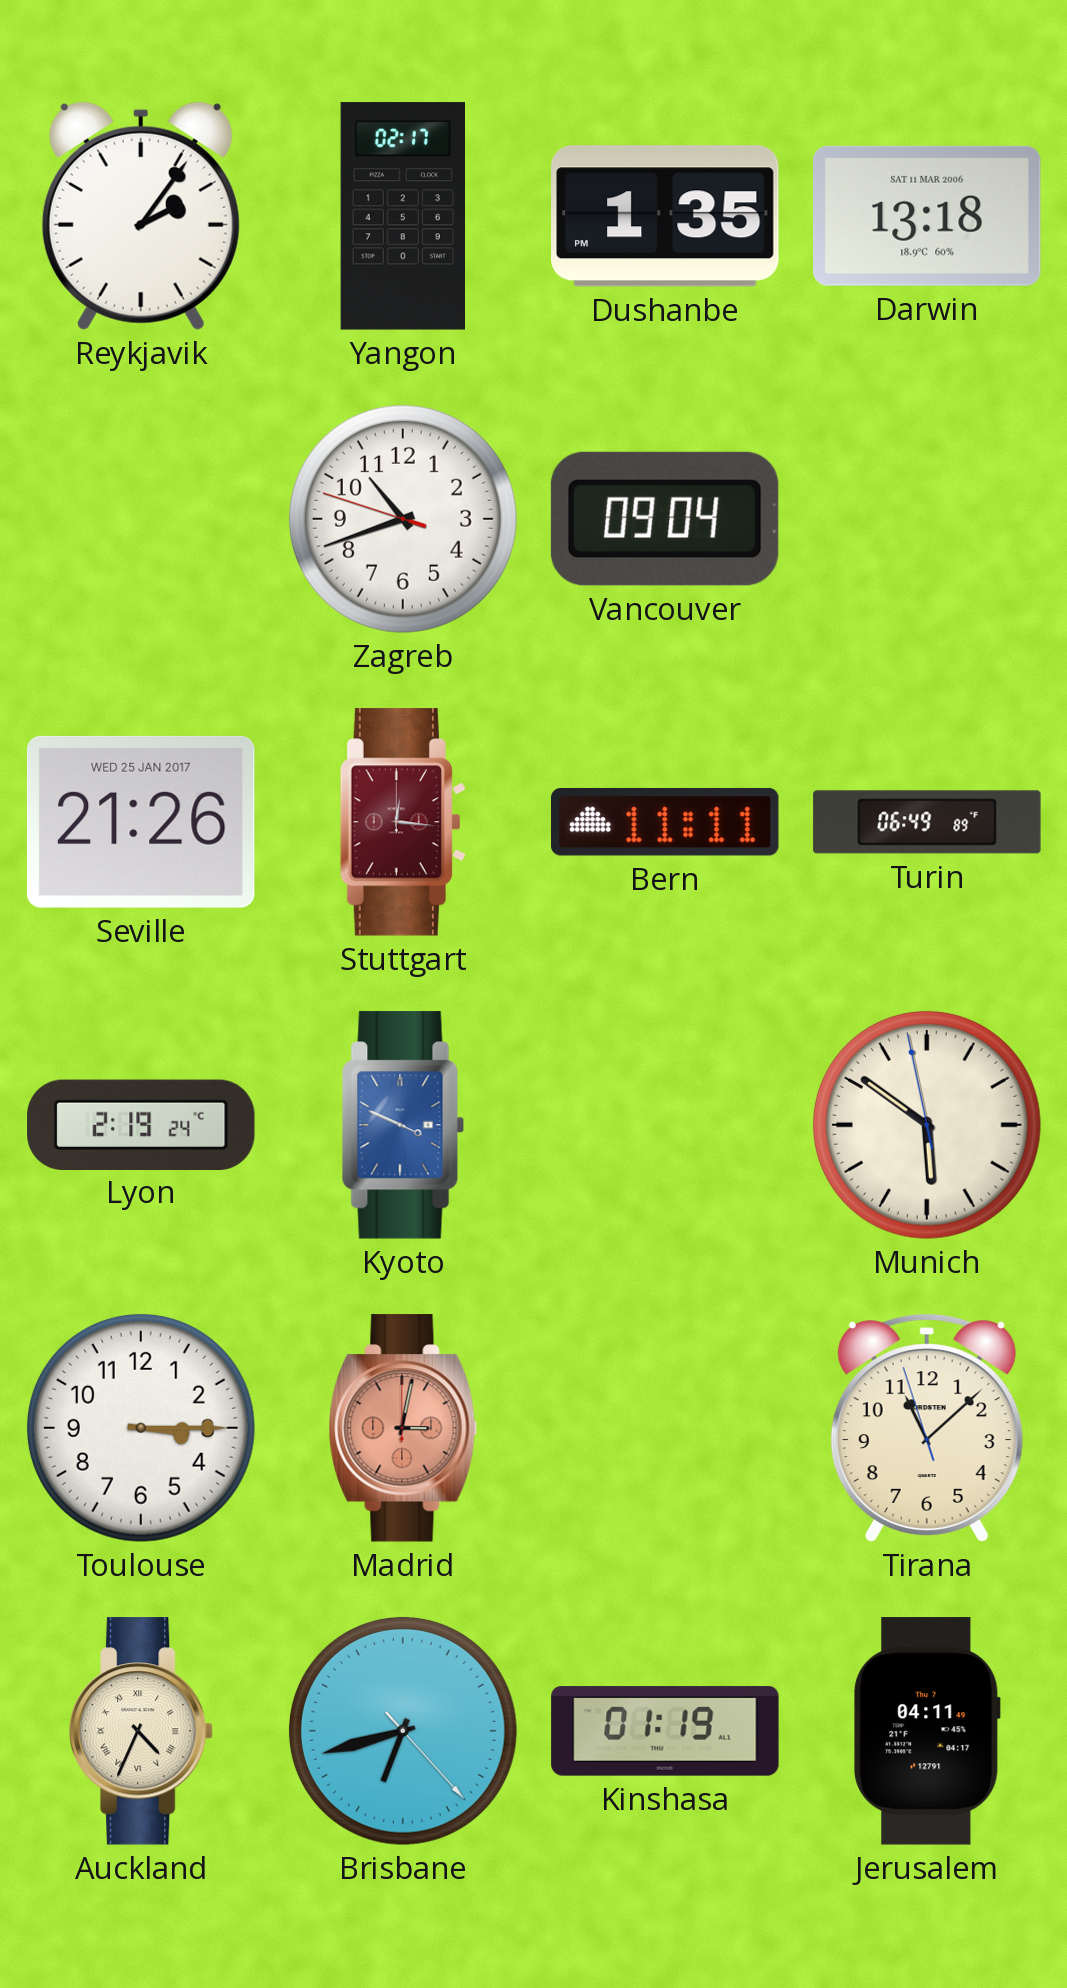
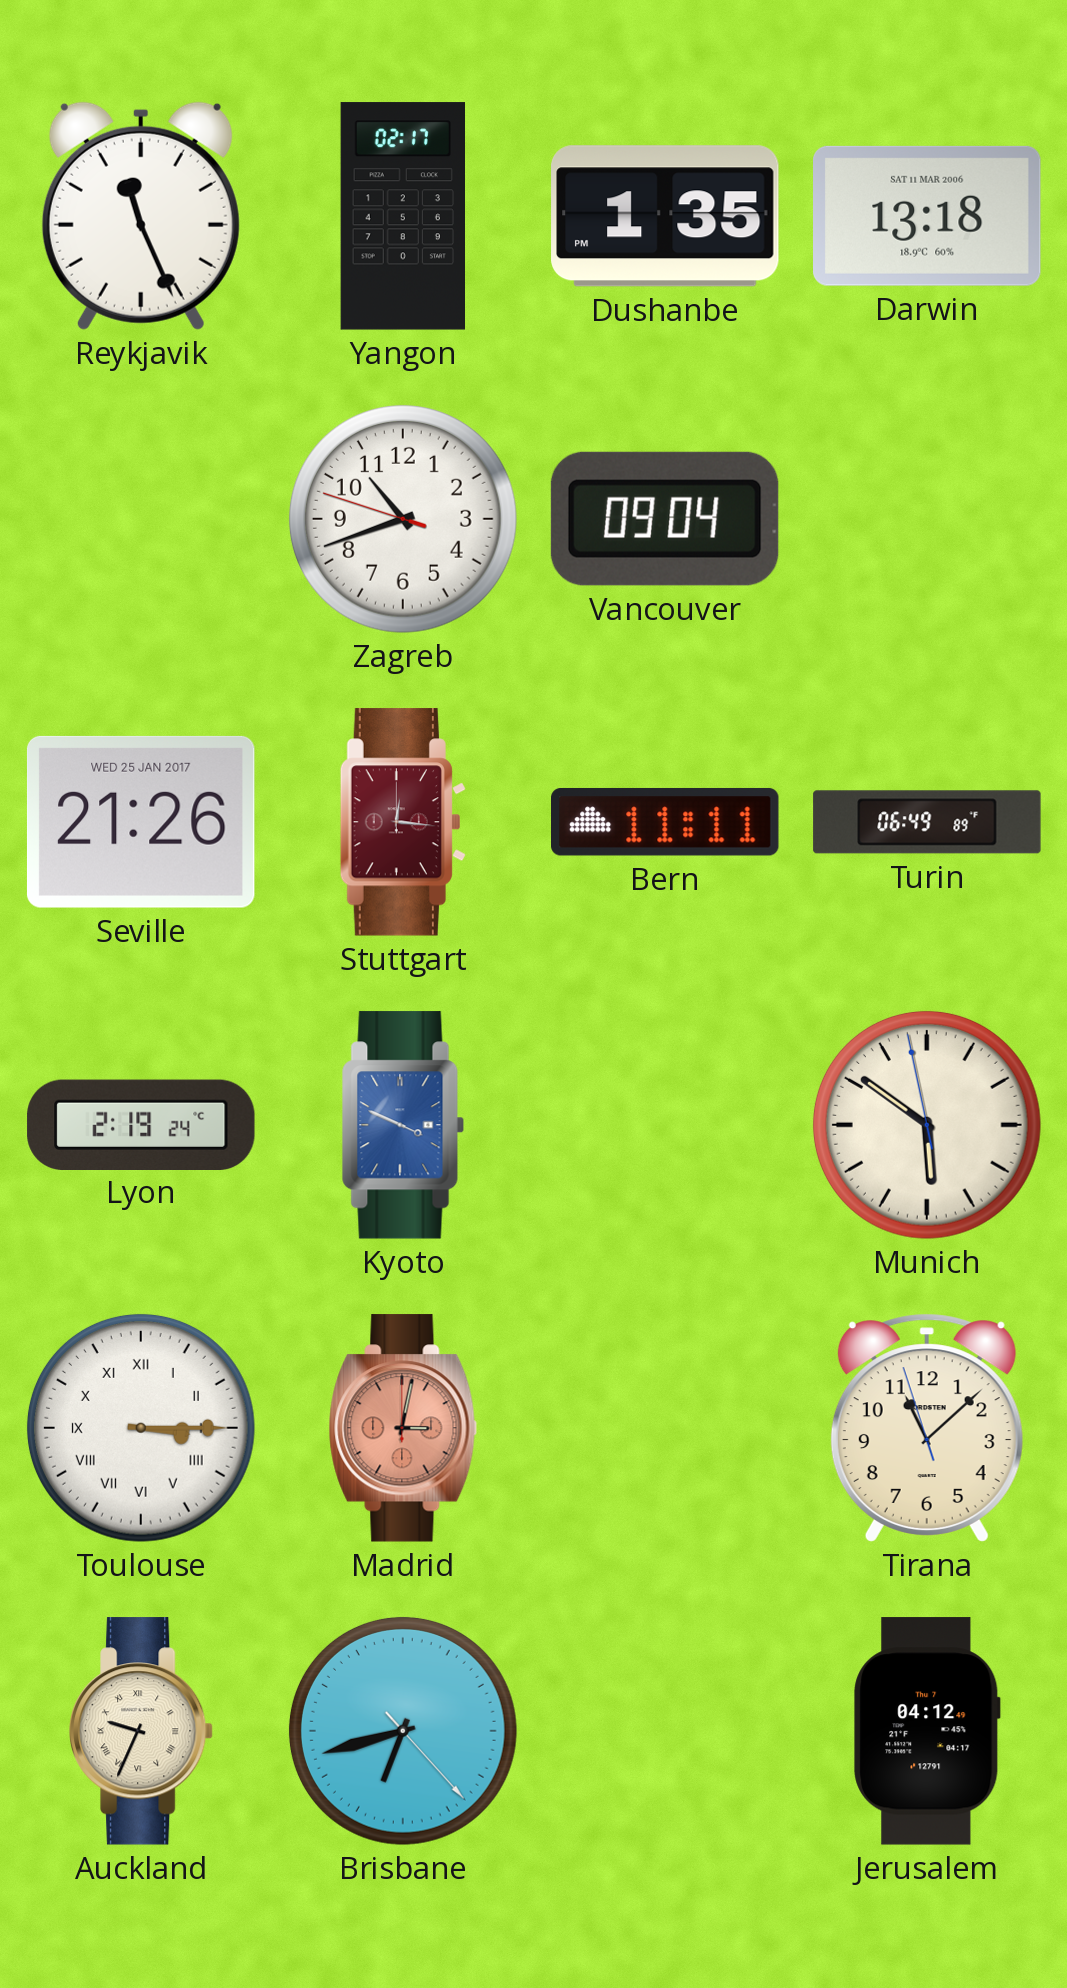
Reykjavik: 2:06 -> 11:26 (141, 216)
Toulouse numerals: Arabic -> Roman (141, 1428)
Auckland: 4:34 -> 9:34 (141, 1731)
Kinshasa: 01:19 -> none (665, 1731)
Jerusalem: 04:11 -> 04:12 (927, 1731)
